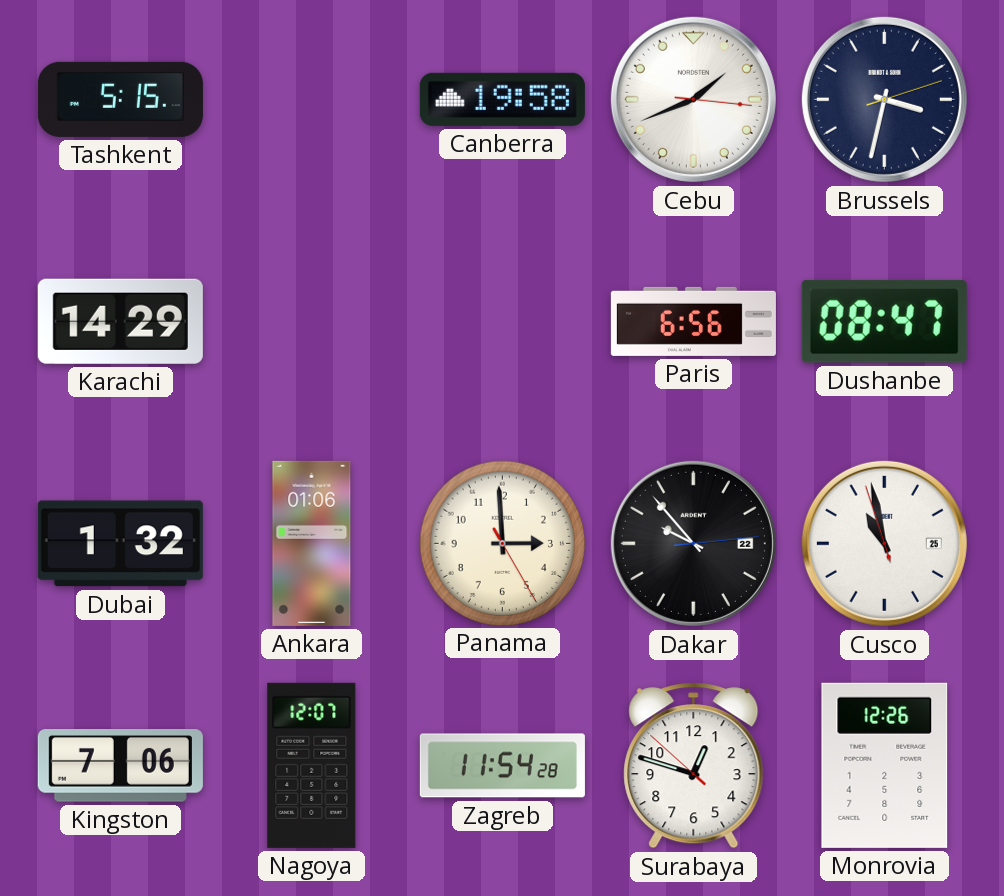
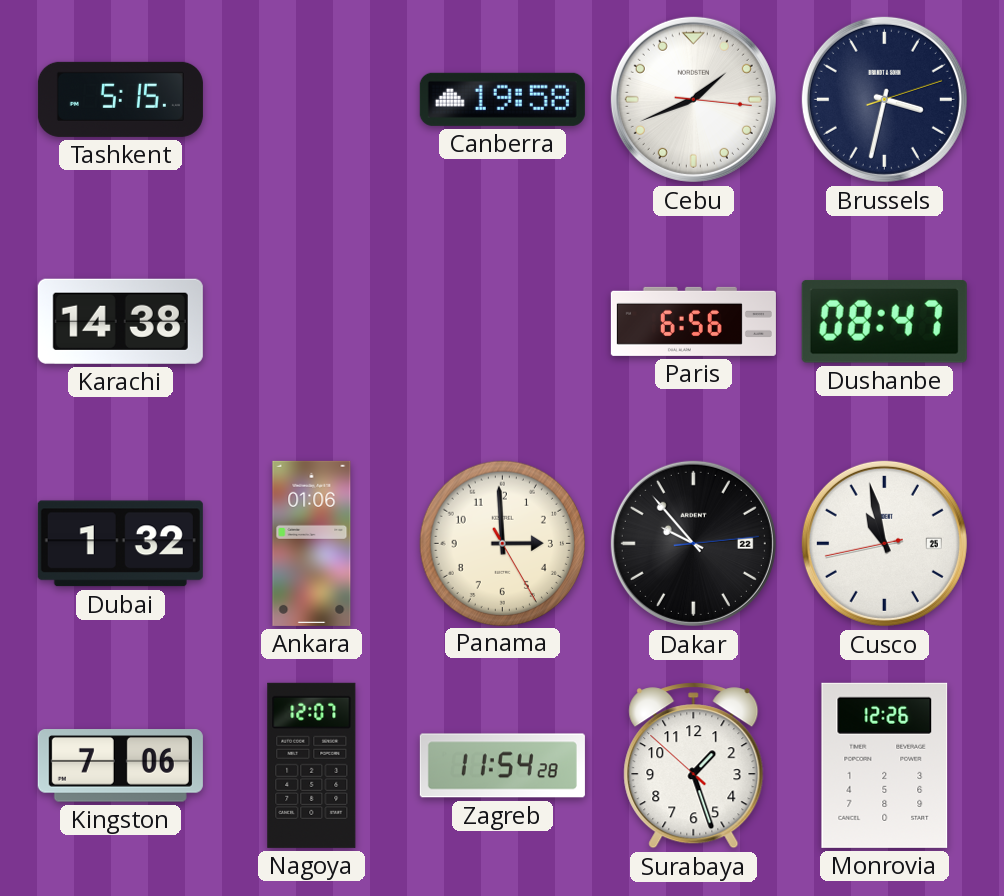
Karachi: 14:29 -> 14:38 (120, 321)
Cusco: 10:57:57 -> 10:57:43 (884, 543)
Surabaya: 12:47 -> 1:26 (694, 766)
